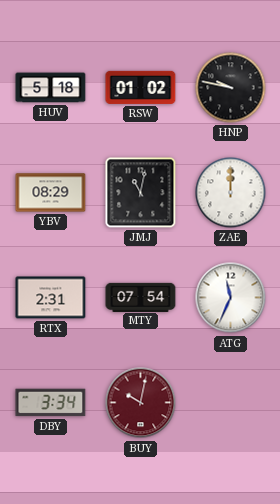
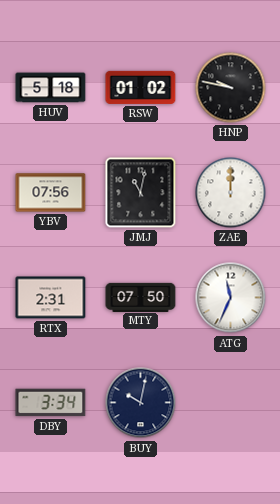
YBV: 08:29 -> 07:56 (51, 193)
MTY: 07:54 -> 07:50 (141, 297)
BUY dial: burgundy -> navy (141, 403)
